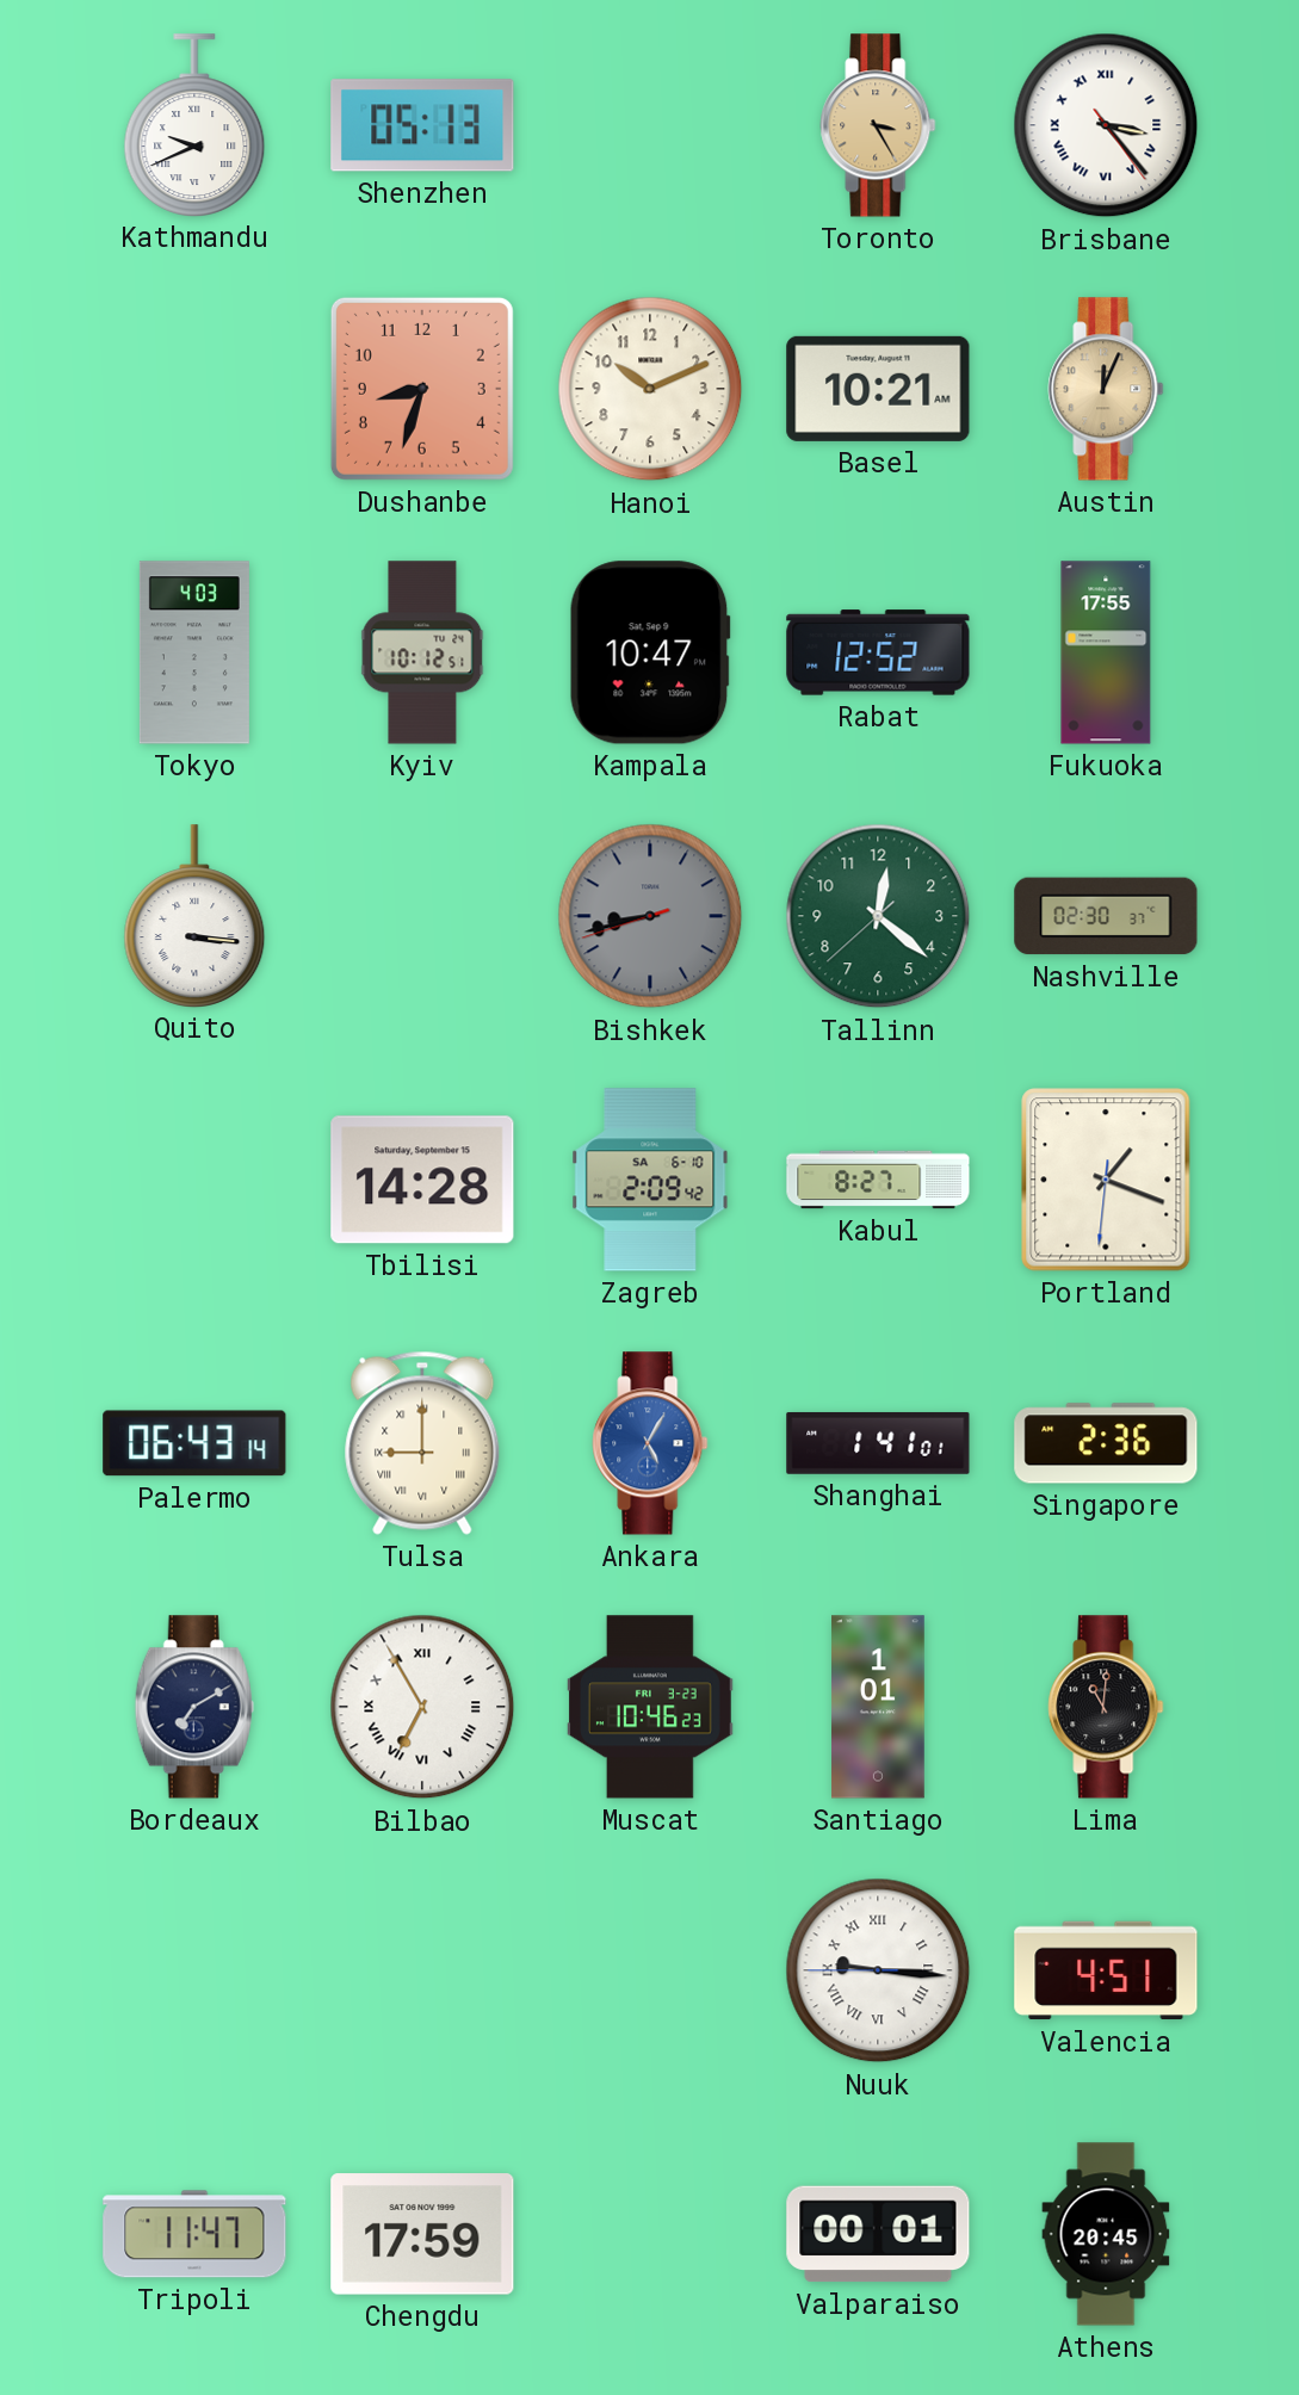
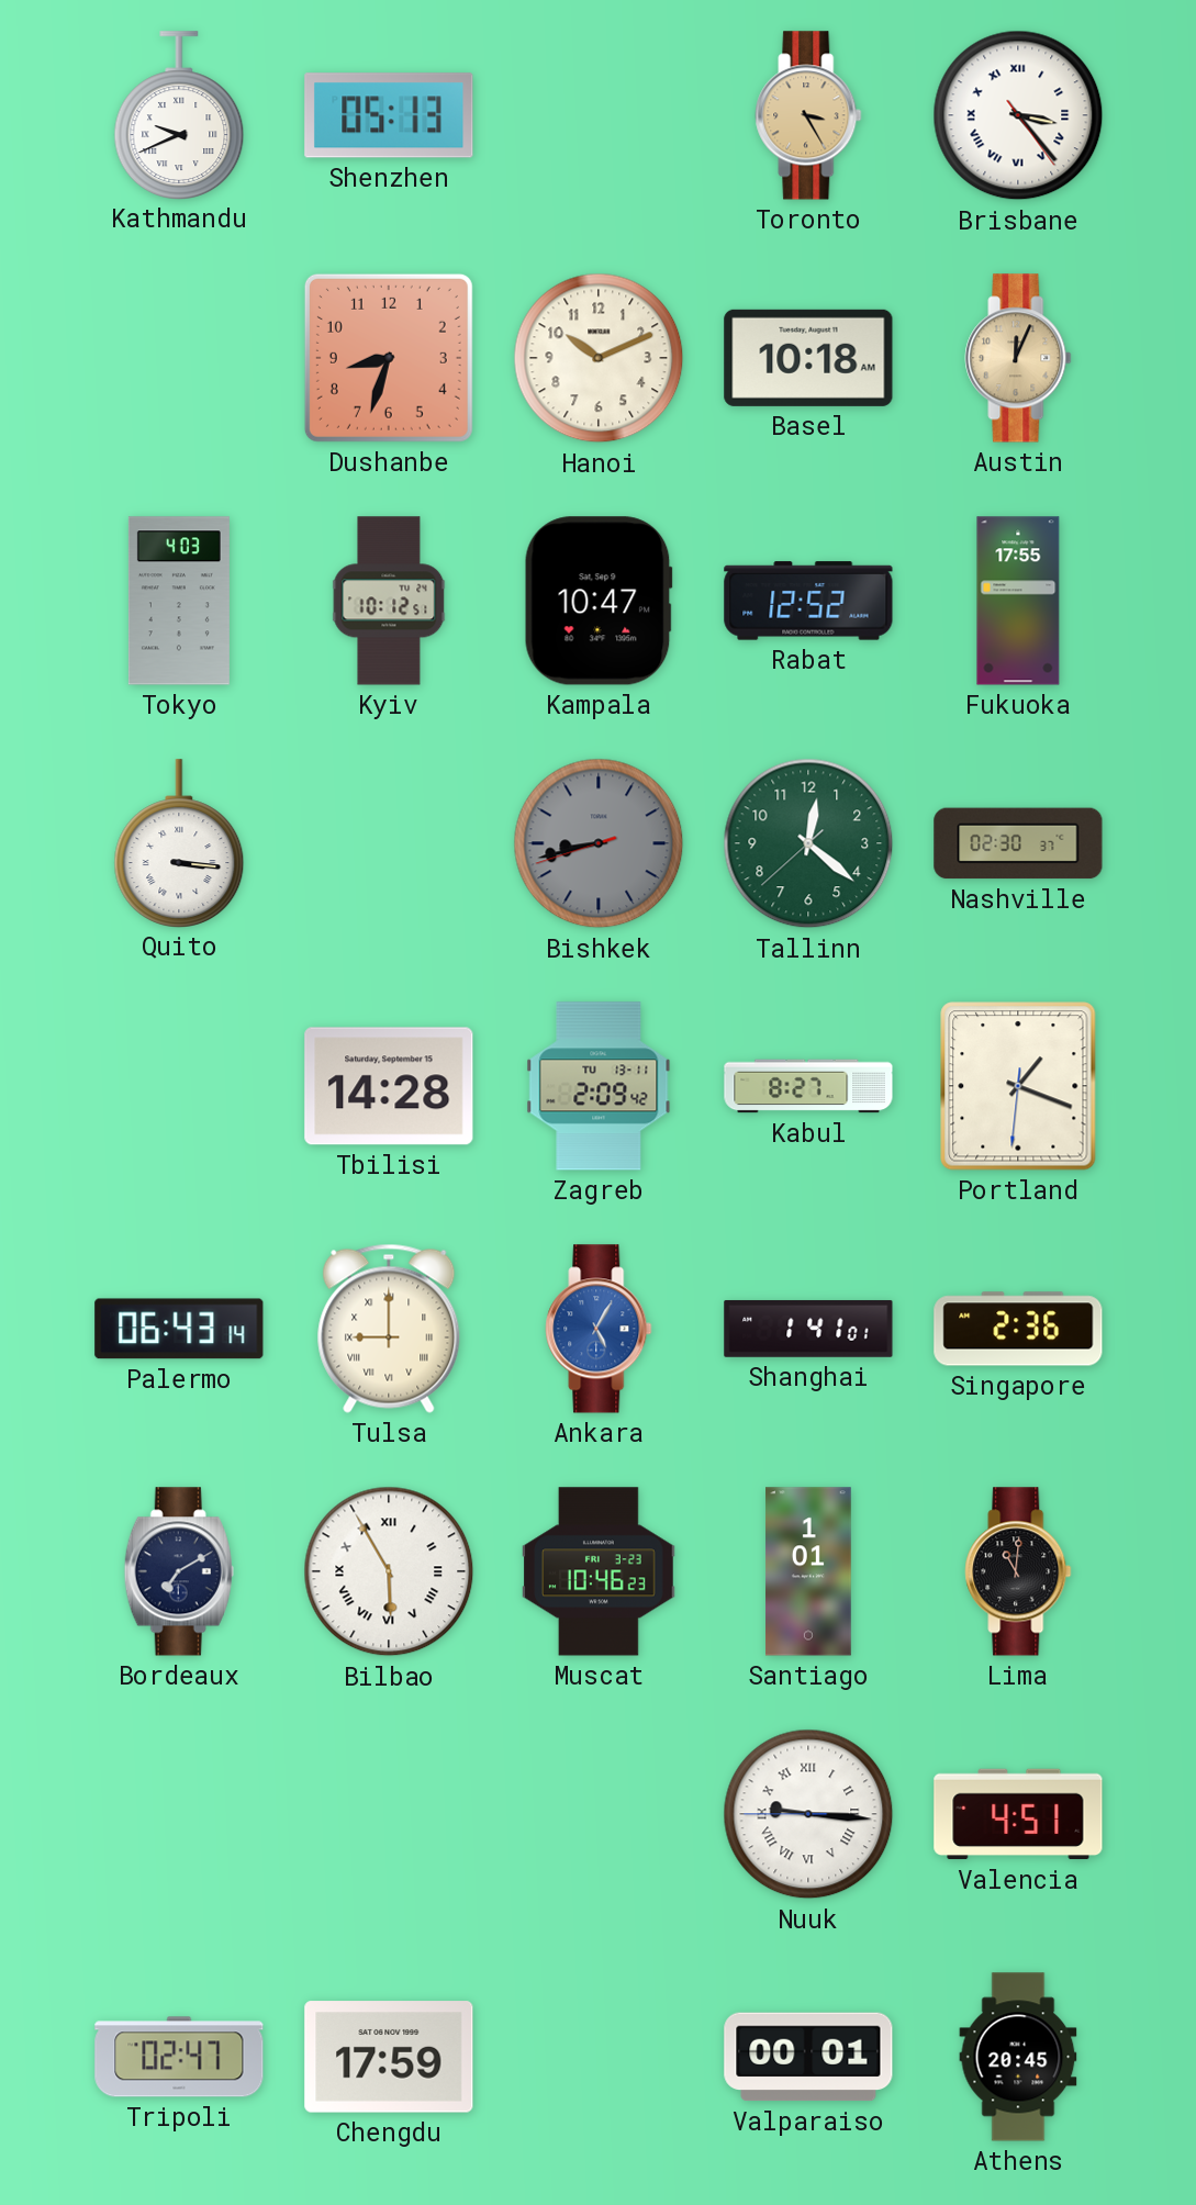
Basel: 10:21 -> 10:18 (808, 358)
Zagreb date: SA 6-10 -> TU 13-11 (599, 1086)
Bilbao: 6:55 -> 5:55 (389, 1571)
Tripoli: 11:47 -> 02:47 (179, 2057)
